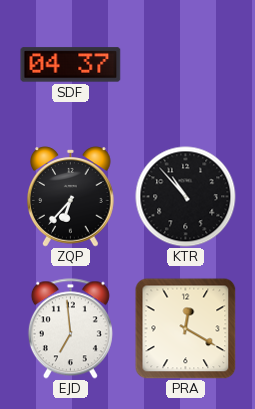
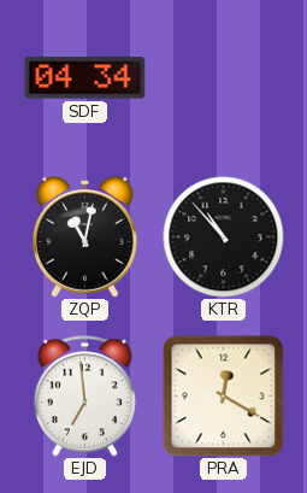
SDF: 04:37 -> 04:34 (85, 78)
ZQP: 6:37 -> 11:02 (85, 237)
